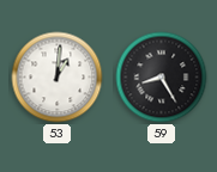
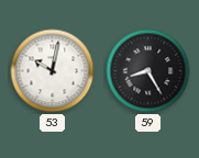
53: 1:01 -> 10:02 (53, 71)
